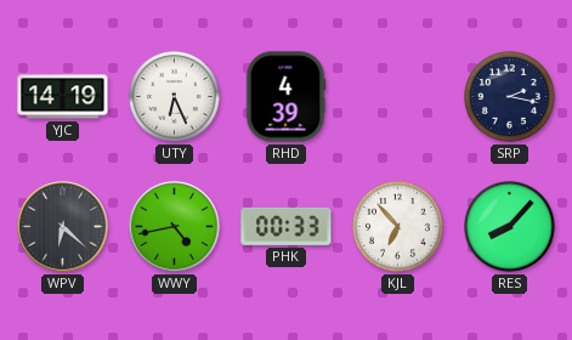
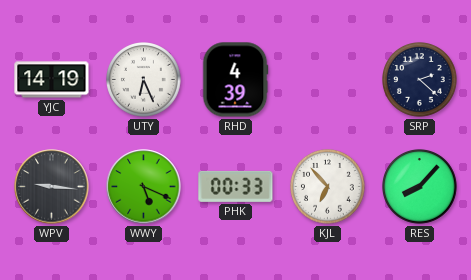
SRP: 2:17 -> 2:22 (420, 80)
WPV: 6:22 -> 9:16 (52, 187)
WWY: 4:43 -> 5:19 (144, 187)
